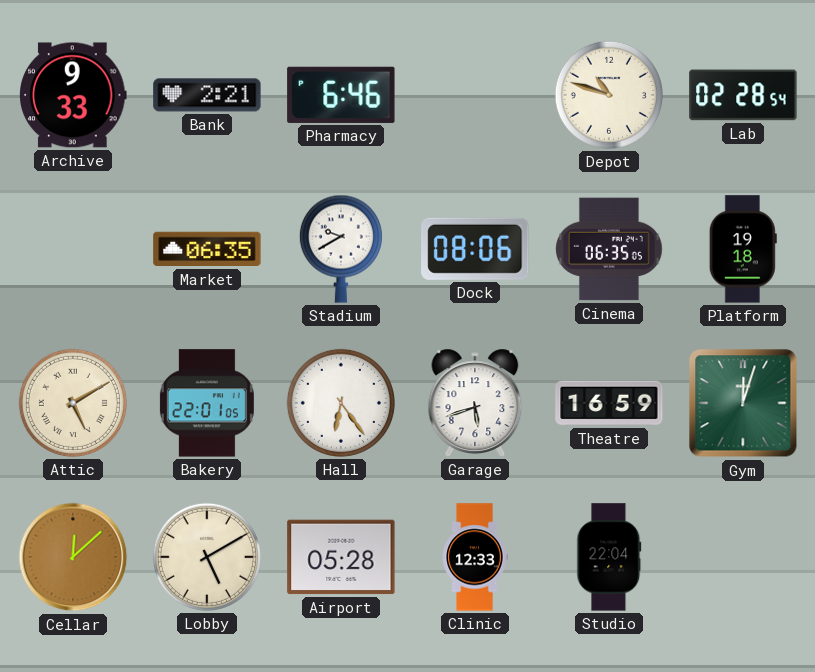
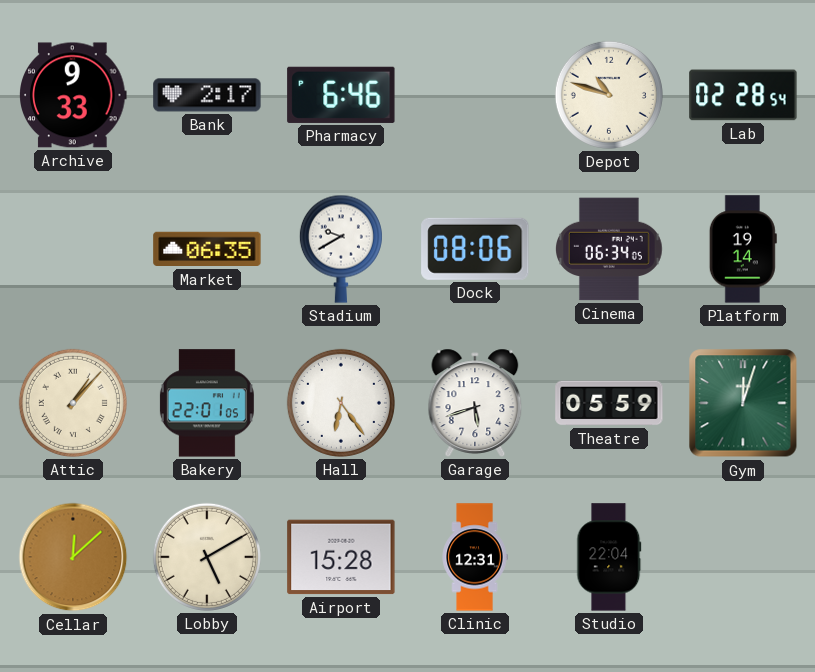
Bank: 2:21 -> 2:17 (207, 95)
Cinema: 06:35 -> 06:34 (610, 249)
Platform: 19:18 -> 19:14 (743, 249)
Attic: 5:10 -> 1:07 (73, 403)
Theatre: 16:59 -> 05:59 (609, 403)
Airport: 05:28 -> 15:28 (341, 557)
Clinic: 12:33 -> 12:31 (475, 557)
